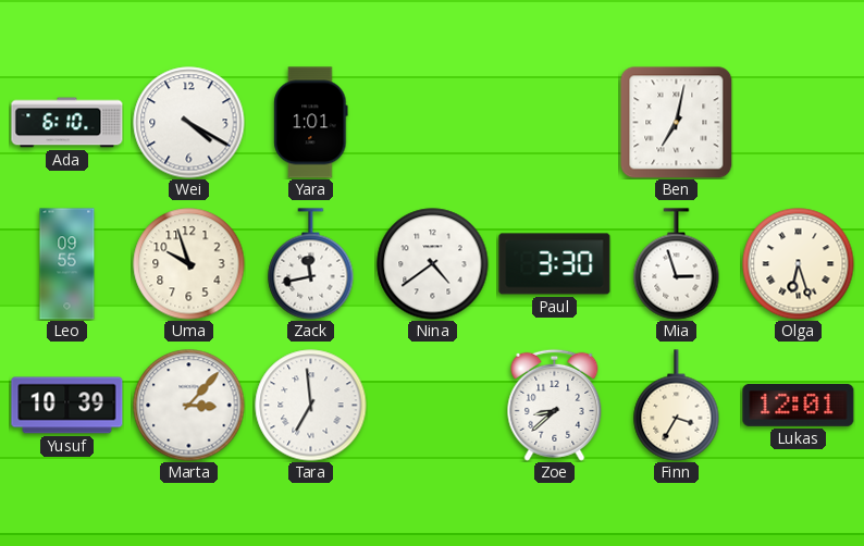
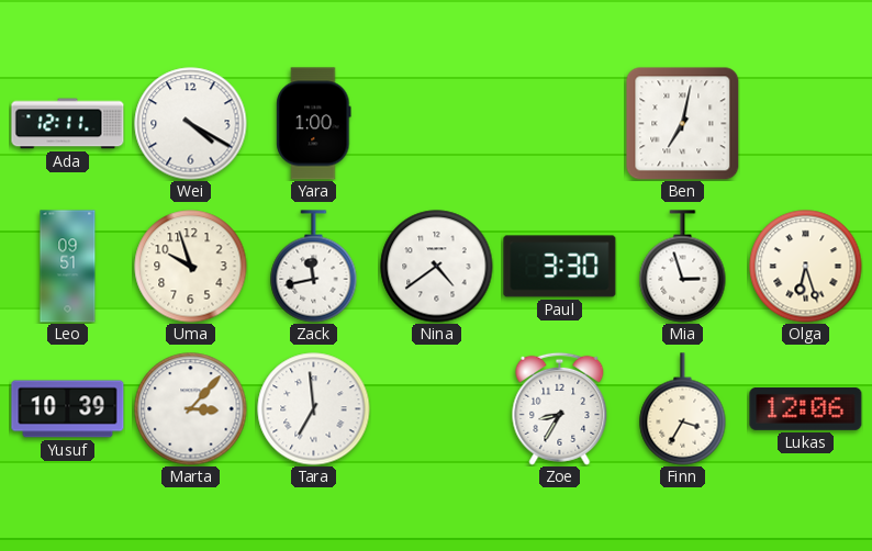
Ada: 6:10 -> 12:11 (68, 124)
Yara: 1:01 -> 1:00 (314, 124)
Leo: 09:55 -> 09:51 (68, 267)
Zoe: 8:38 -> 8:35 (560, 408)
Lukas: 12:01 -> 12:06 (806, 409)
